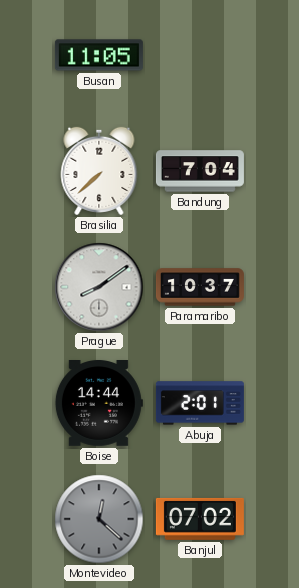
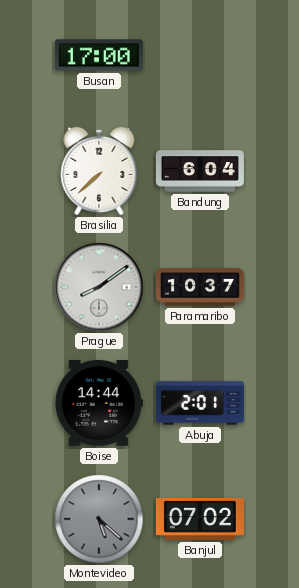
Busan: 11:05 -> 17:00 (99, 55)
Bandung: 7:04 -> 6:04 (200, 171)
Montevideo: 12:22 -> 5:22 (99, 519)
